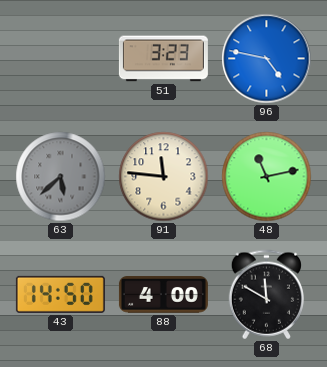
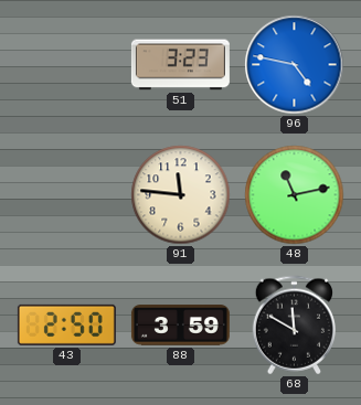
63: 5:38 -> none (61, 177)
43: 14:50 -> 2:50 (66, 324)
88: 4:00 -> 3:59 (180, 326)
